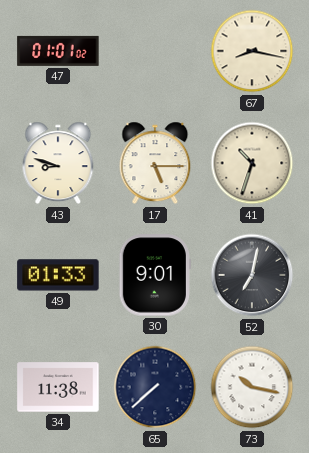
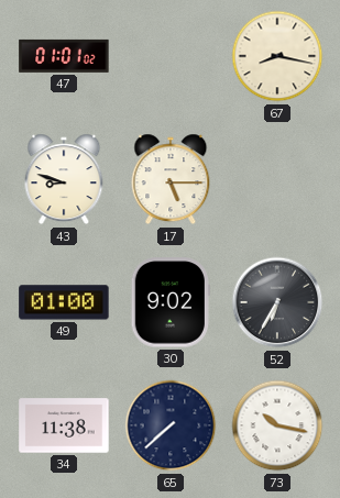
41: 10:33 -> none (252, 163)
49: 01:33 -> 01:00 (64, 302)
30: 9:01 -> 9:02 (171, 302)
52: 7:02 -> 6:35 (277, 302)
